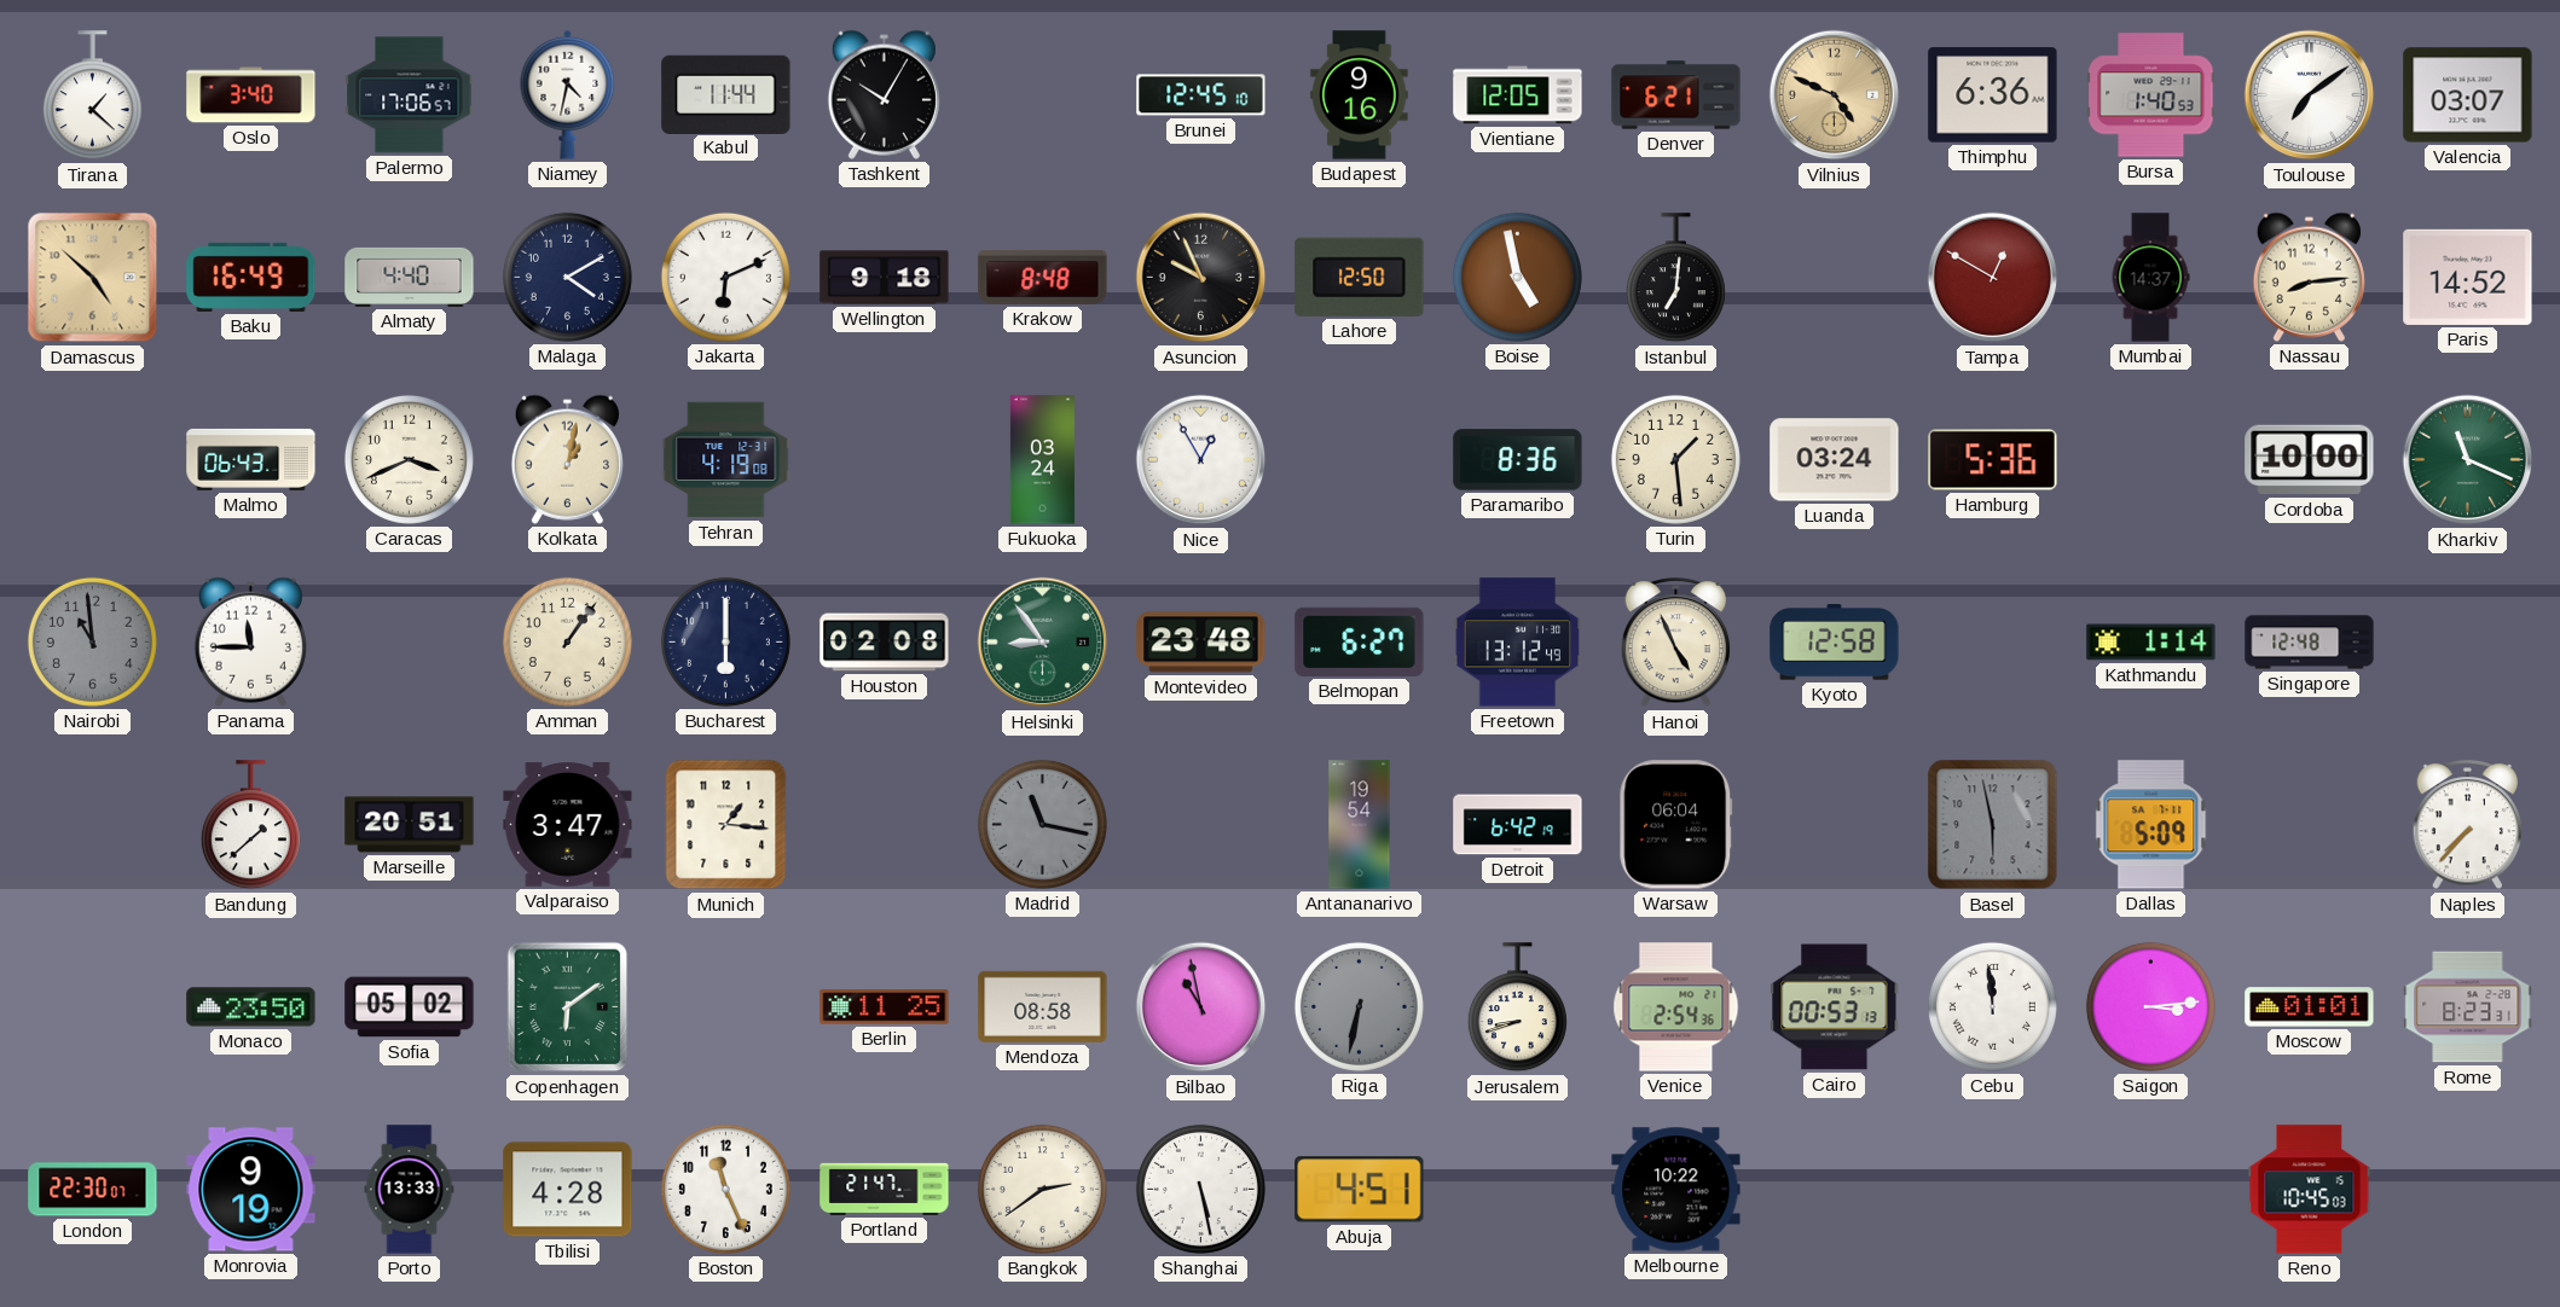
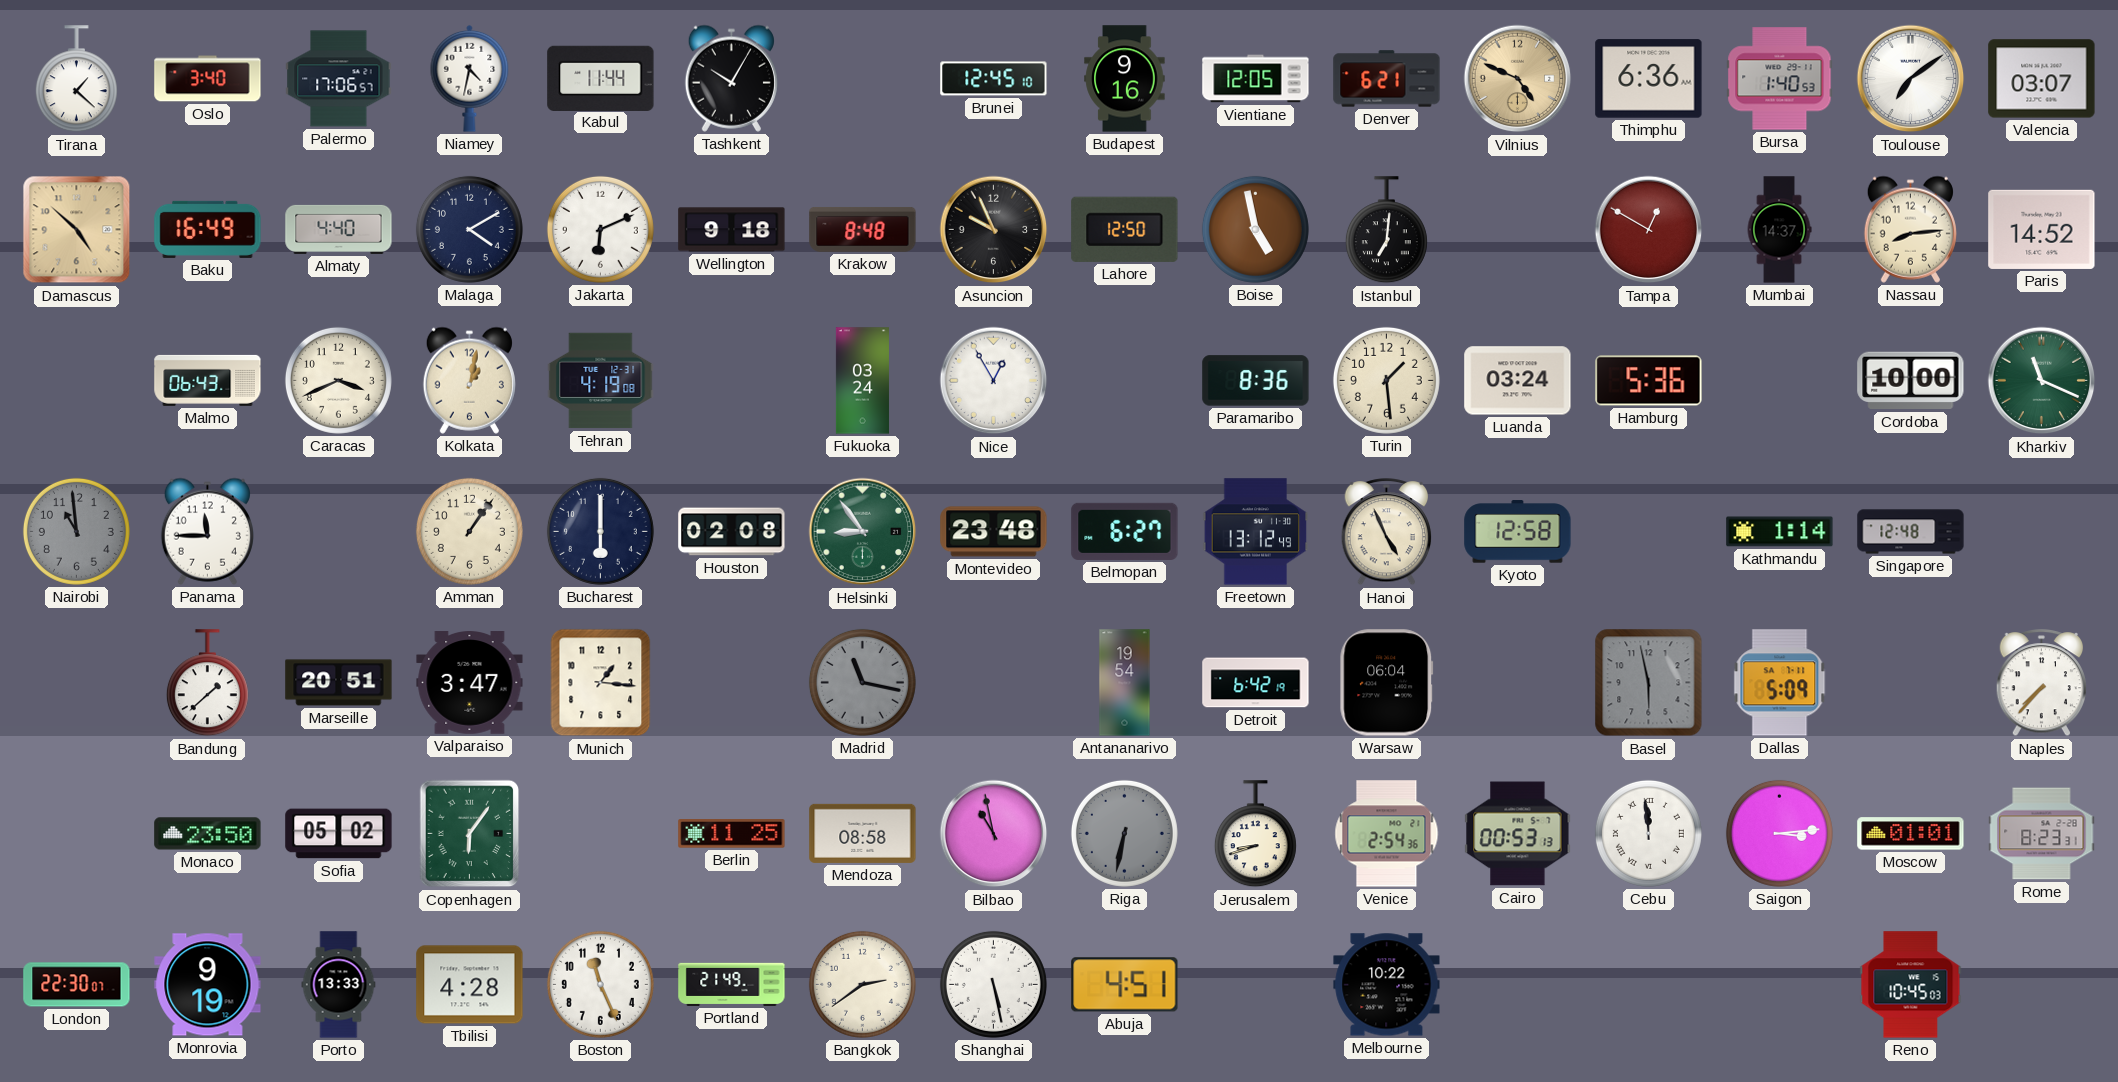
Copenhagen: 6:09 -> 6:06 (470, 834)
Portland: 21:47 -> 21:49 (732, 984)
